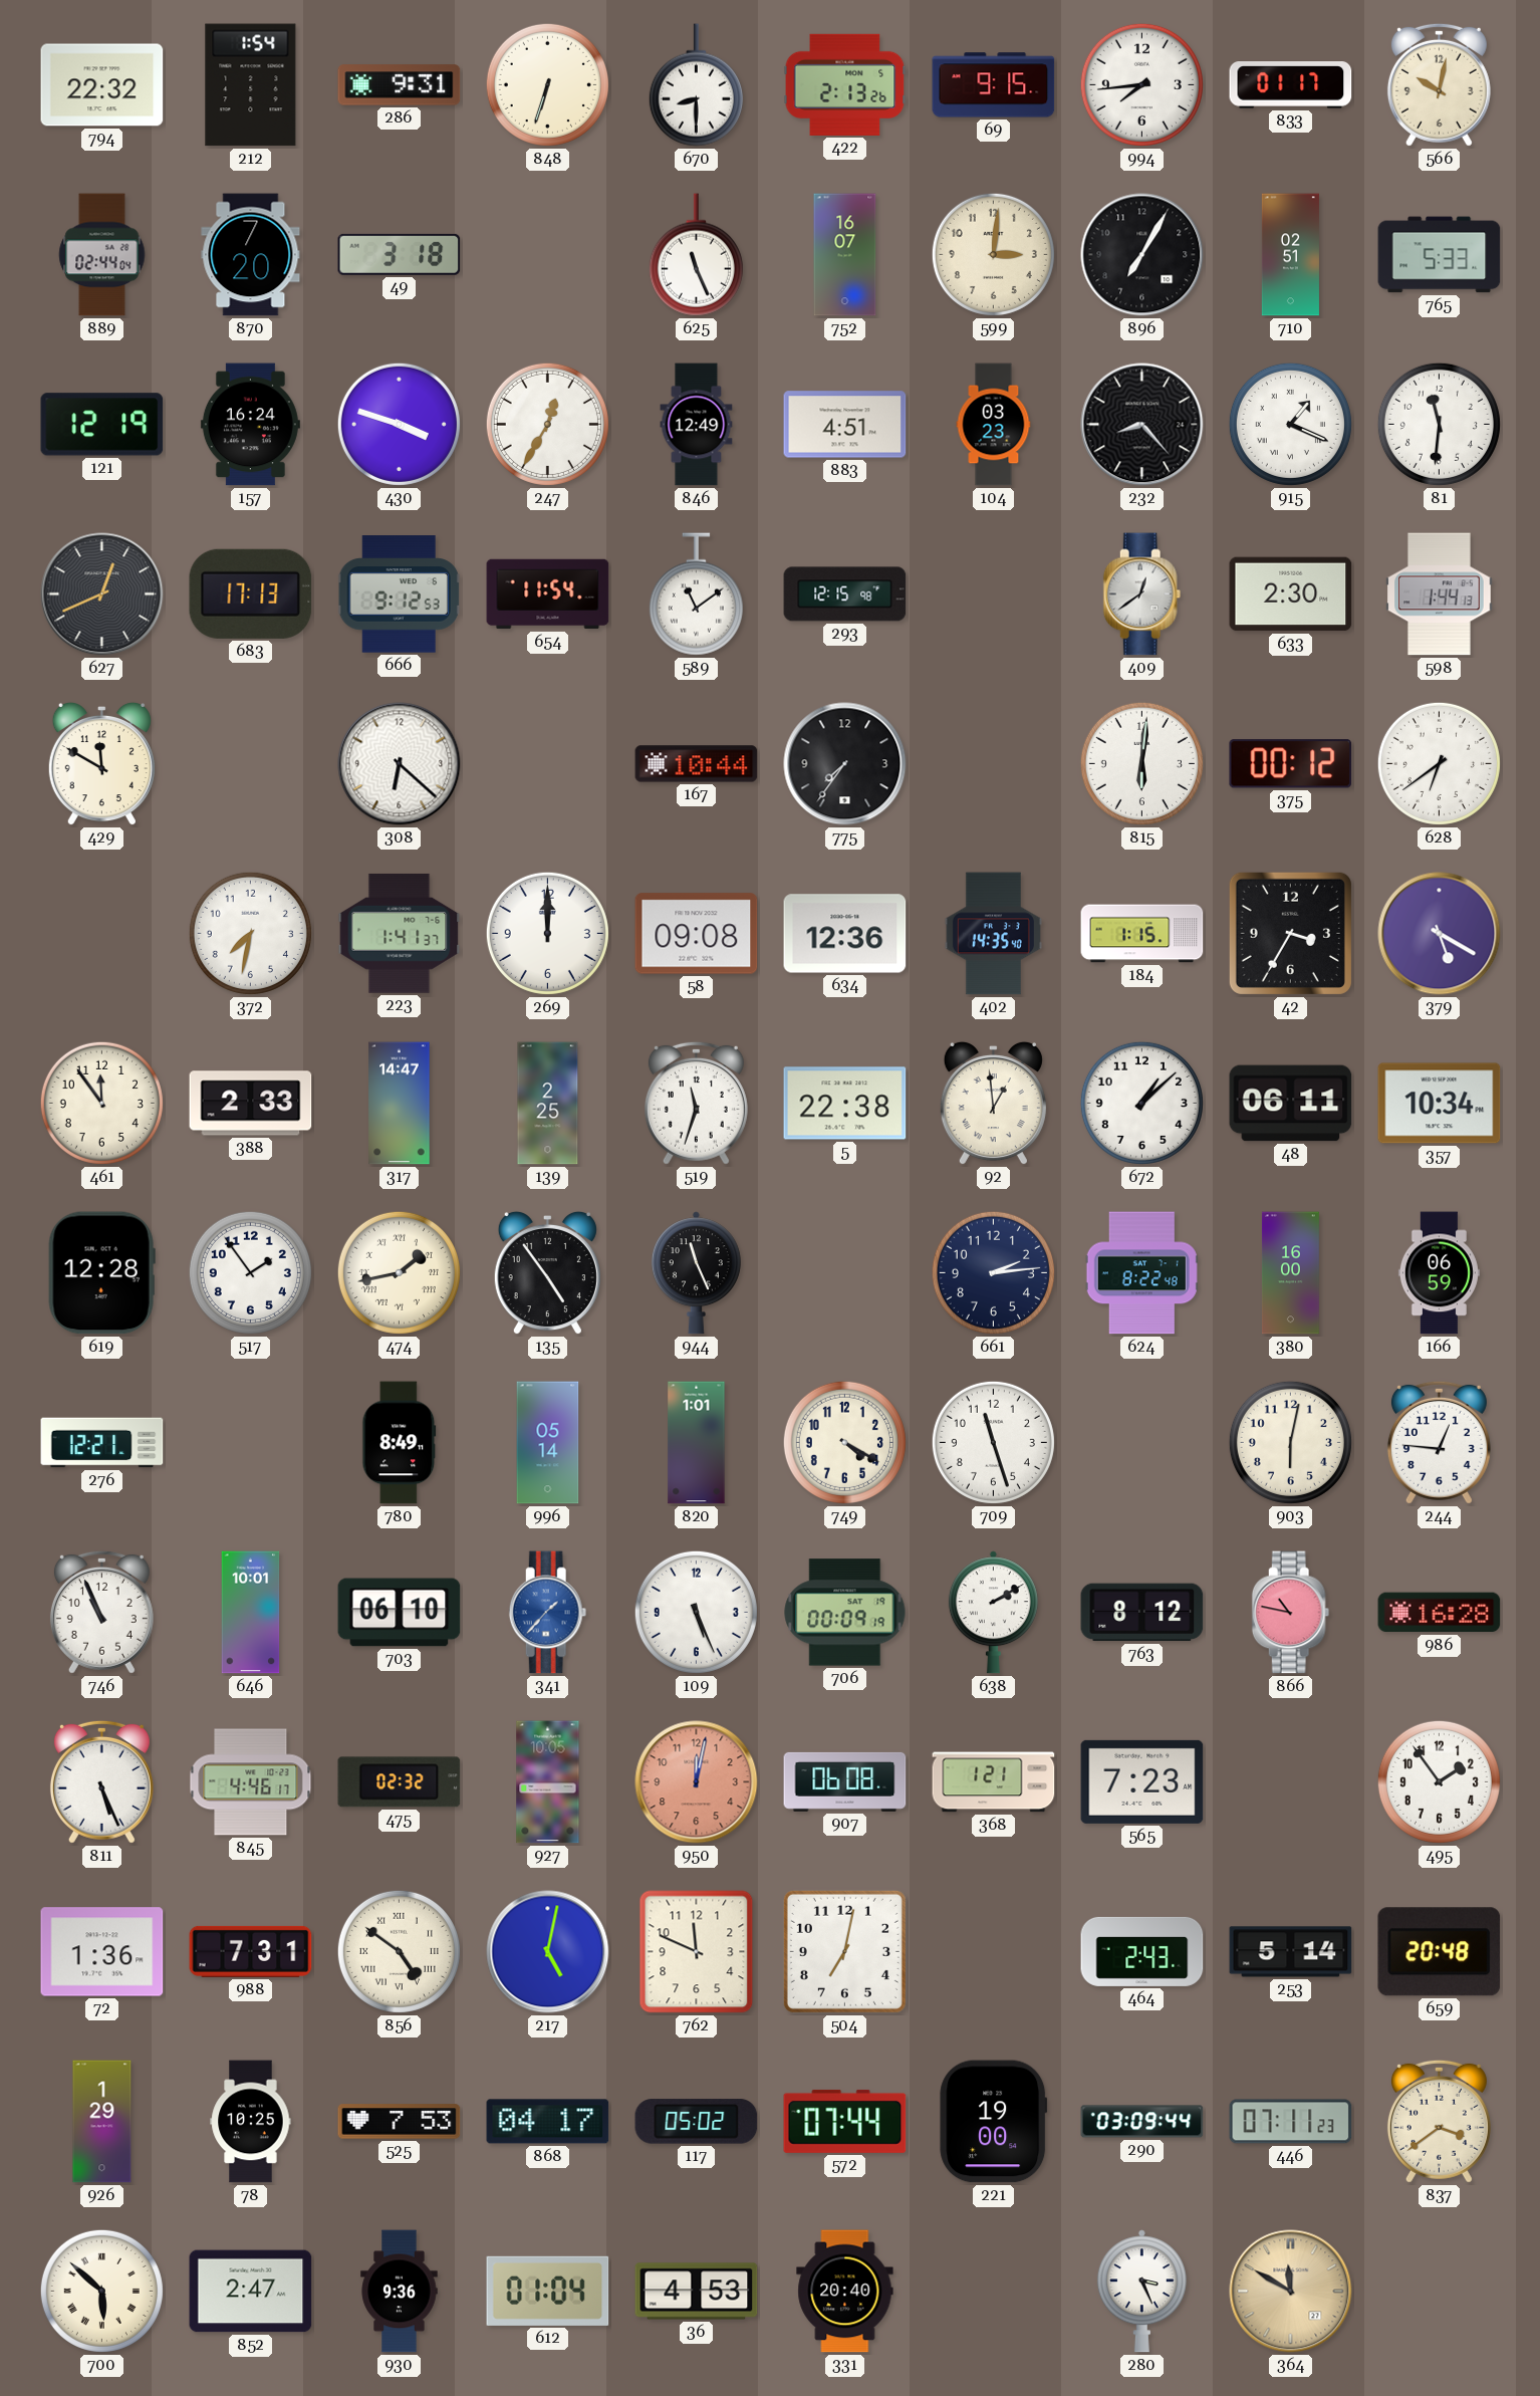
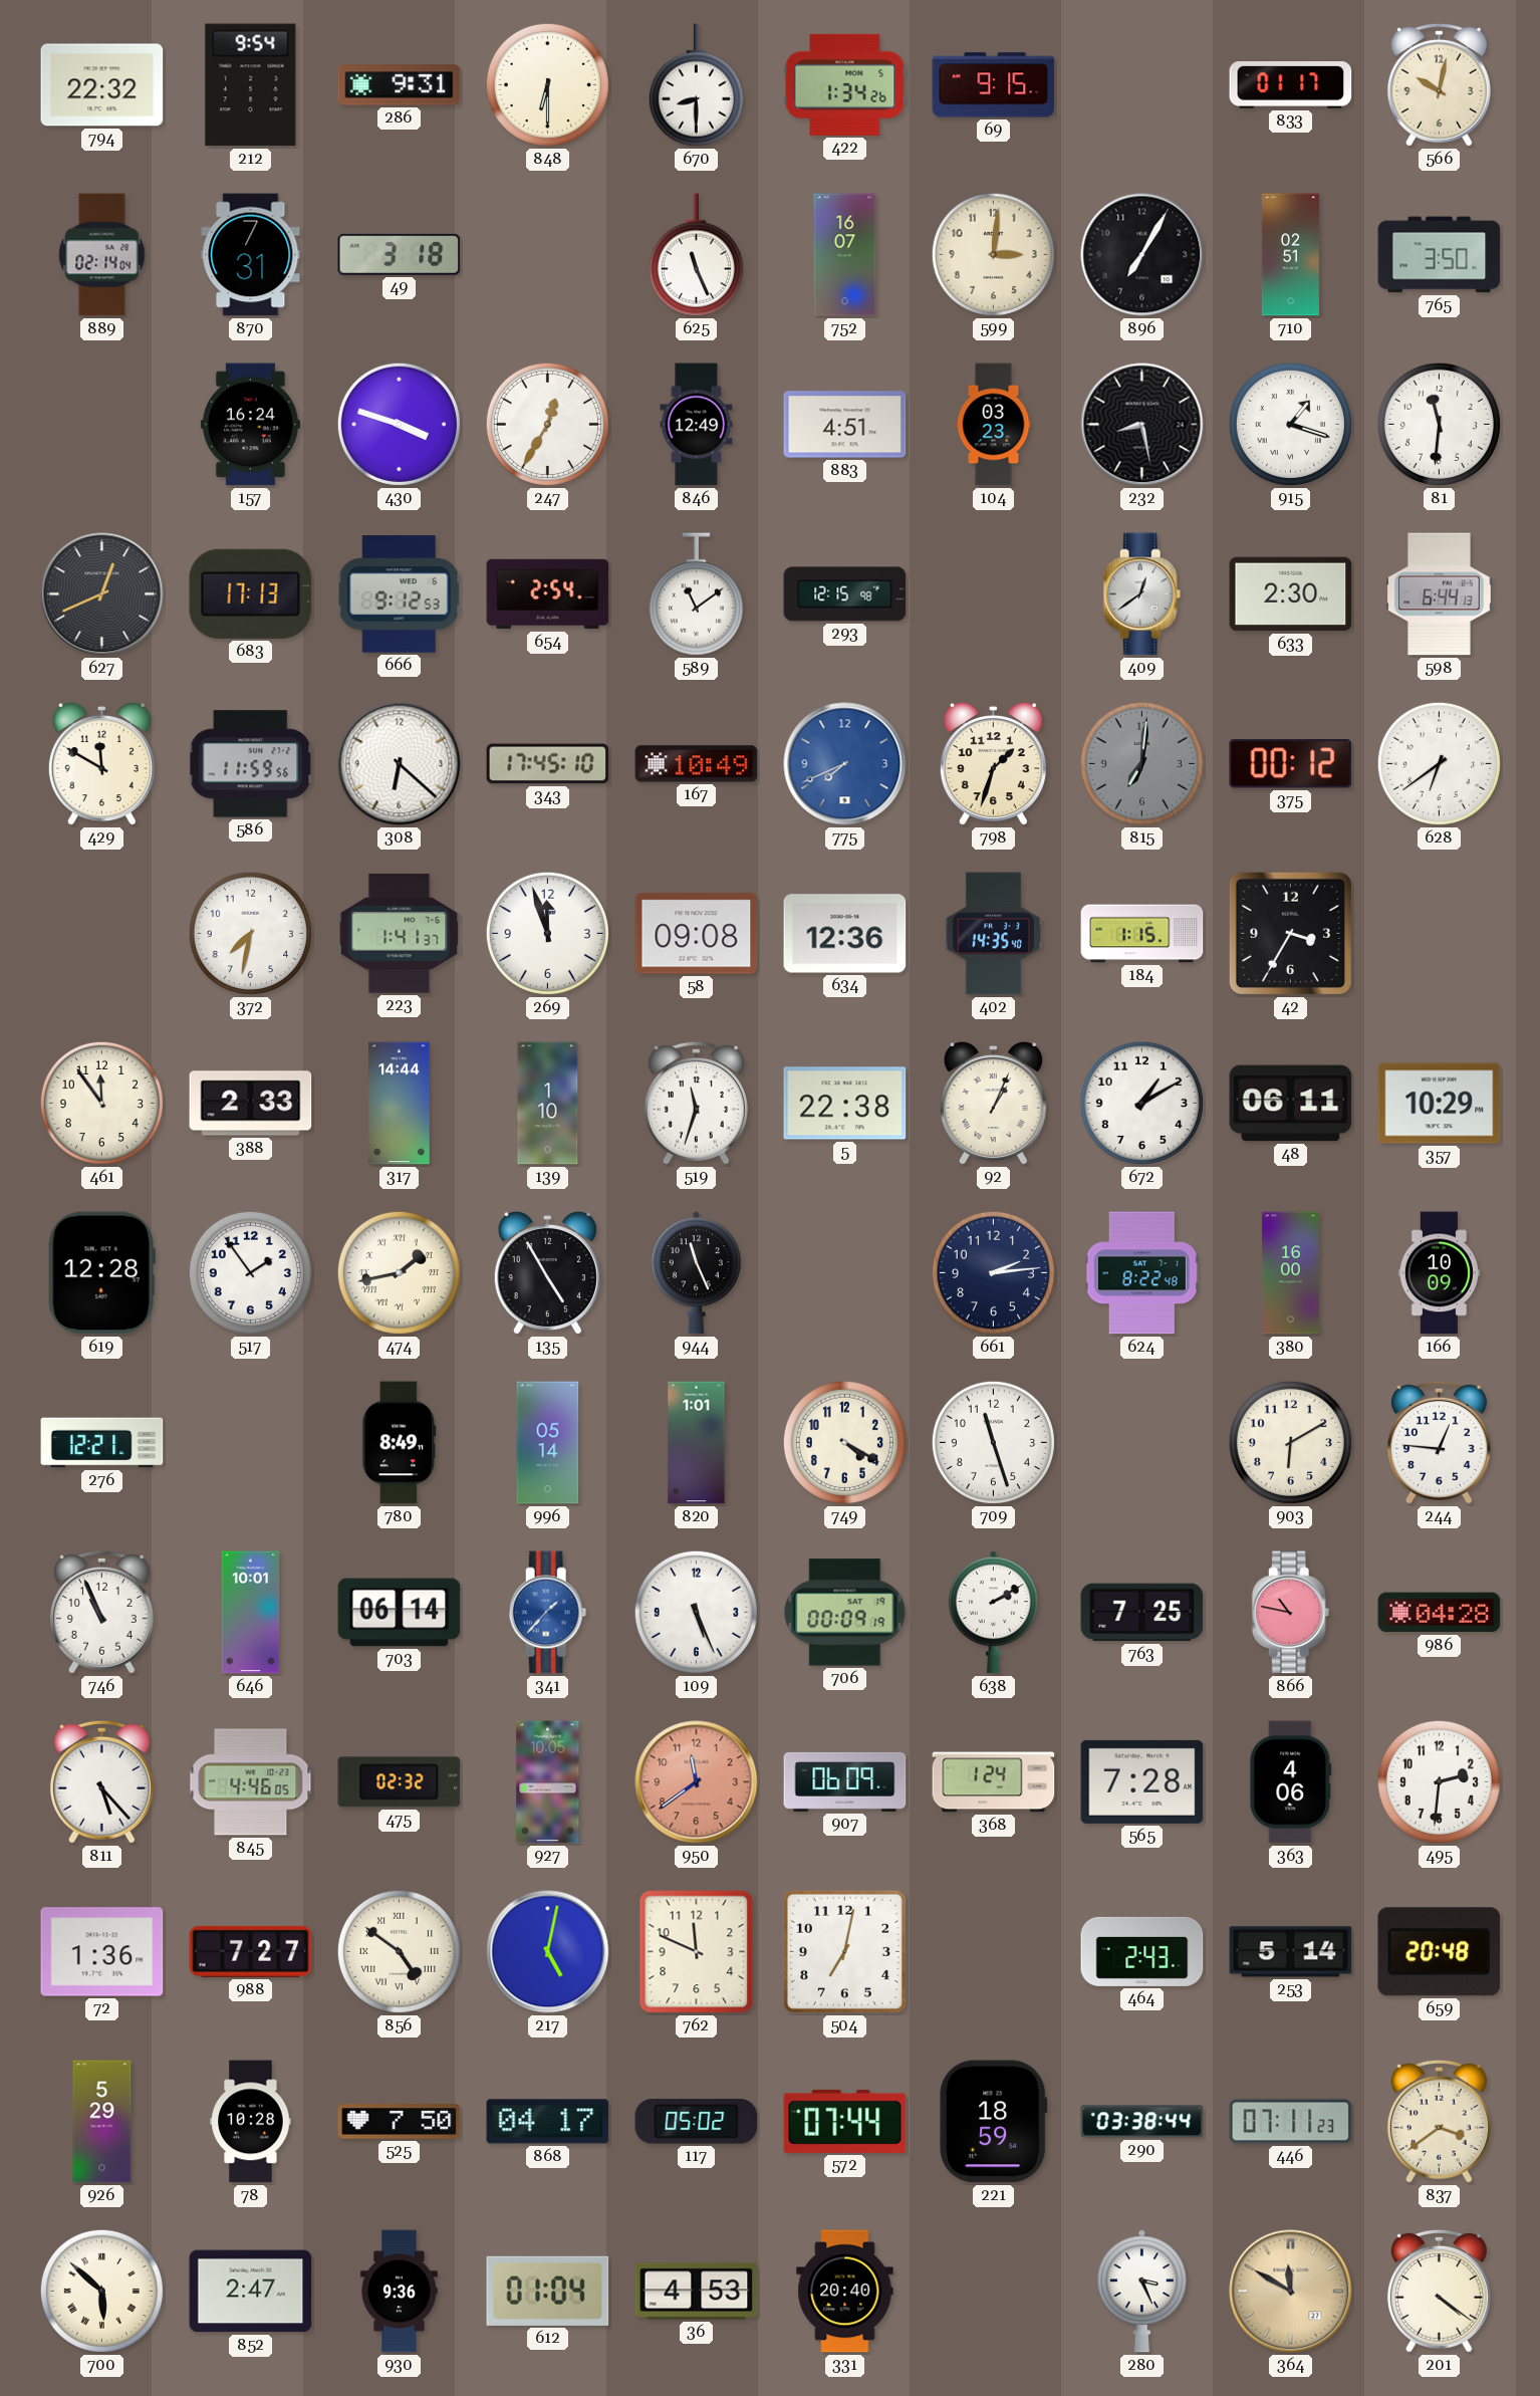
212: 1:54 -> 9:54 (251, 85)
848: 6:33 -> 6:30 (547, 84)
422: 2:13 -> 1:34 (845, 84)
994: 7:44 -> none (1141, 84)
889: 02:44 -> 02:14 (102, 255)
870: 7:20 -> 7:31 (251, 255)
765: 5:33 -> 3:50 (1440, 255)
121: 12:19 -> none (102, 425)
232: 8:23 -> 8:28 (1142, 425)
915: 1:19 -> 1:18 (1290, 424)
654: 11:54 -> 2:54 (548, 594)
598: 1:44 -> 6:44 (1440, 594)
586: none -> 11:59 (251, 764)
343: none -> 17:45 (548, 764)
167: 10:44 -> 10:49 (697, 764)
775: 7:36 -> 7:41 (845, 764)
775 dial: black -> blue (845, 764)
798: none -> 1:33 (993, 764)
815: 6:01 -> 7:01 (1141, 763)
815 dial: white -> grey (1141, 763)
269: 12:00 -> 11:57 (547, 933)
379: 5:20 -> none (1440, 934)
317: 14:47 -> 14:44 (400, 1104)
139: 2:25 -> 1:10 (548, 1104)
92: 12:59 -> 1:04 (993, 1104)
672: 1:08 -> 1:10 (1141, 1103)
357: 10:34 -> 10:29 (1440, 1104)
135: 4:54 -> 4:55 (547, 1273)
166: 06:59 -> 10:09 (1439, 1273)
903: 6:02 -> 6:10 (1290, 1442)
703: 06:10 -> 06:14 (400, 1613)
763: 8:12 -> 7:25 (1142, 1613)
986: 16:28 -> 04:28 (1440, 1613)
811: 5:26 -> 5:23 (101, 1781)
845: 4:46:17 -> 4:46:05 (251, 1782)
950: 12:02 -> 11:39 (697, 1782)
907: 06:08 -> 06:09 (845, 1781)
368: 1:21 -> 1:24 (994, 1782)
565: 7:23 -> 7:28 (1142, 1781)
363: none -> 4:06 (1291, 1782)
495: 1:54 -> 2:31 (1439, 1781)
988: 7:31 -> 7:27 (251, 1951)
926: 1:29 -> 5:29 (102, 2122)
78: 10:25 -> 10:28 (251, 2122)
525: 7:53 -> 7:50 (400, 2122)
221: 19:00 -> 18:59 (994, 2122)
290: 03:09 -> 03:38 (1142, 2122)
201: none -> 4:21 (1439, 2291)
